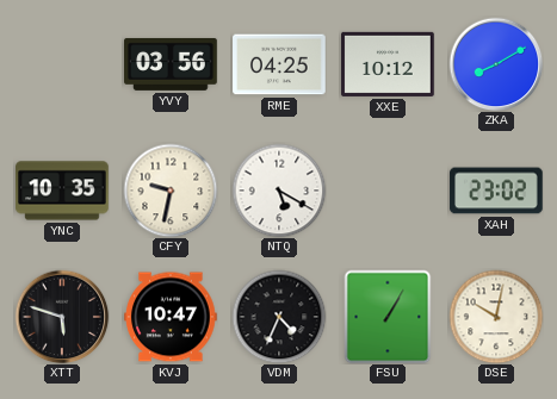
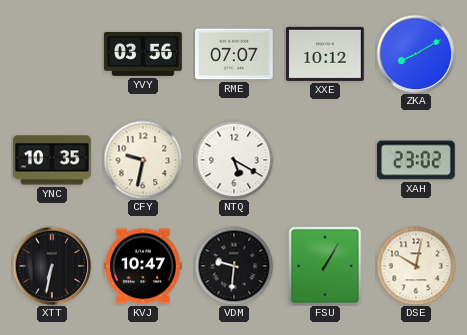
RME: 04:25 -> 07:07 (234, 54)
XTT: 5:48 -> 6:32 (52, 266)
VDM: 4:34 -> 9:31 (234, 266)
